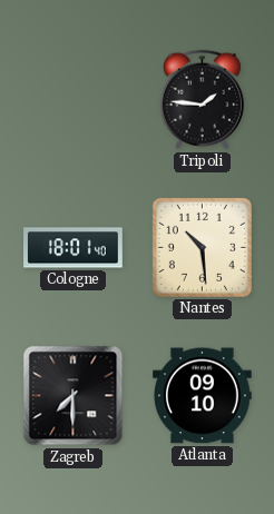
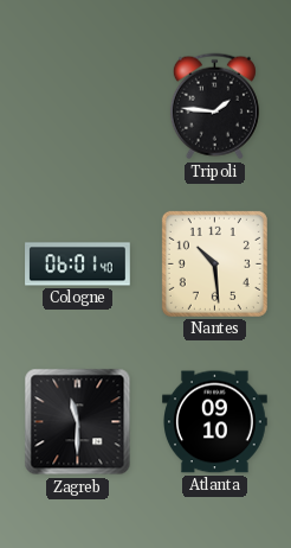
Cologne: 18:01 -> 06:01 (78, 265)
Zagreb: 7:30 -> 11:30 (78, 422)
